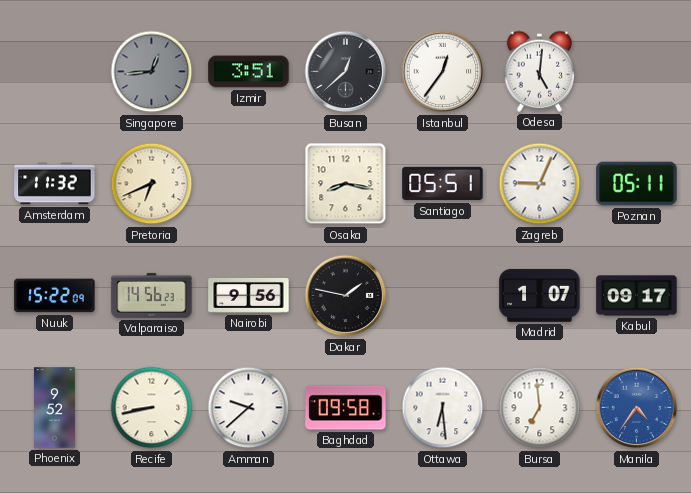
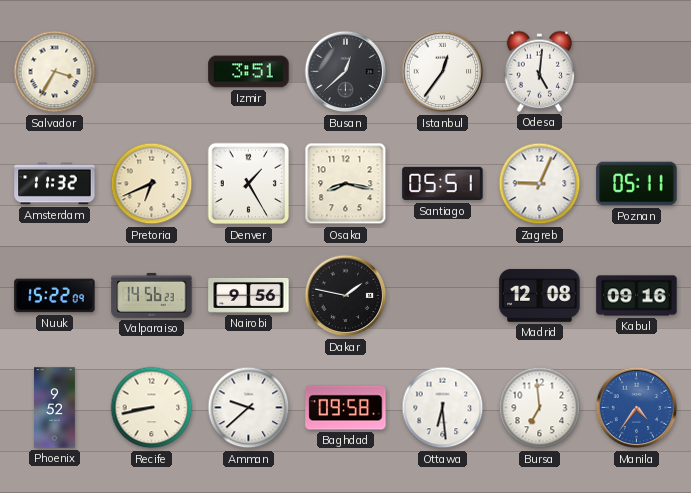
Salvador: none -> 3:35 (55, 72)
Singapore: 12:44 -> none (152, 72)
Denver: none -> 1:25 (249, 184)
Madrid: 1:07 -> 12:08 (540, 295)
Kabul: 09:17 -> 09:16 (637, 296)
